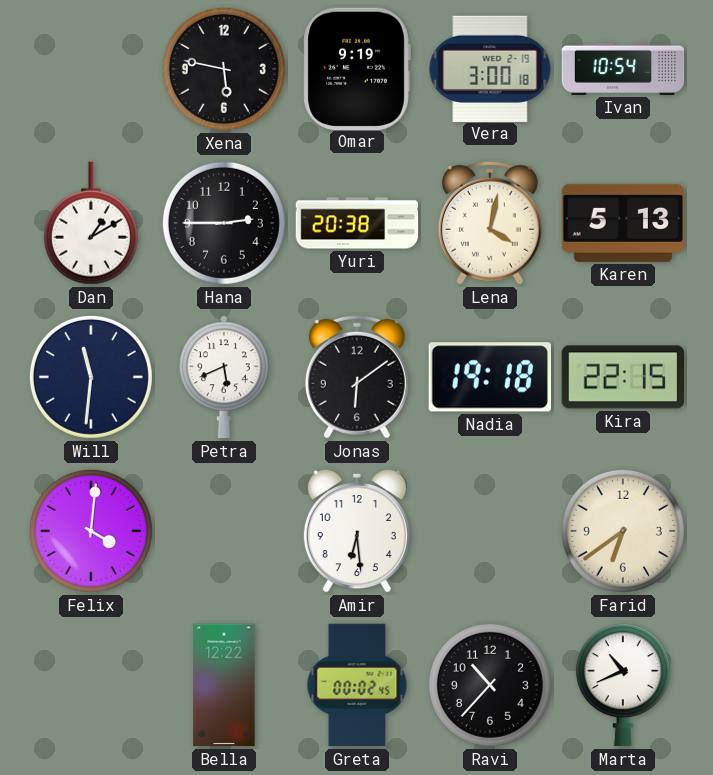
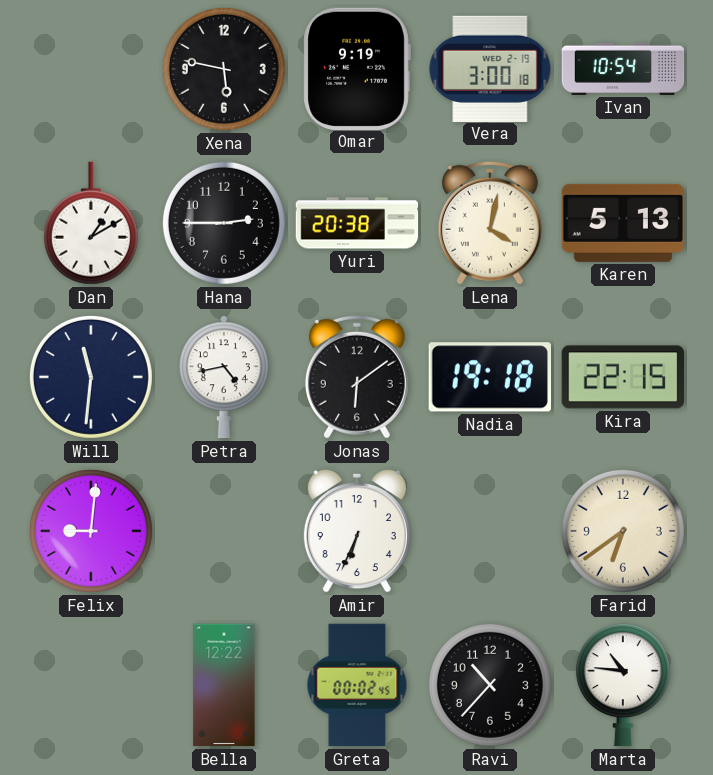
Petra: 5:41 -> 4:43 (224, 377)
Felix: 4:01 -> 9:01 (91, 531)
Amir: 6:29 -> 6:34 (357, 531)
Marta: 10:41 -> 10:46 (623, 685)
